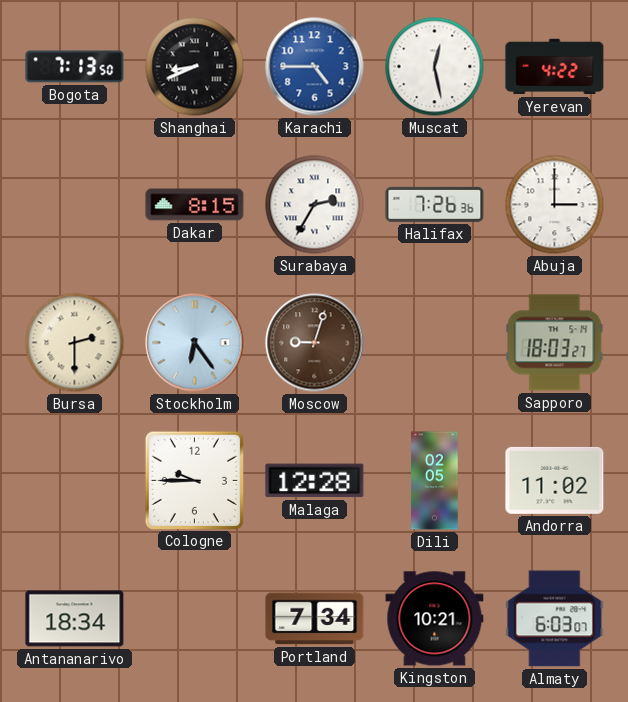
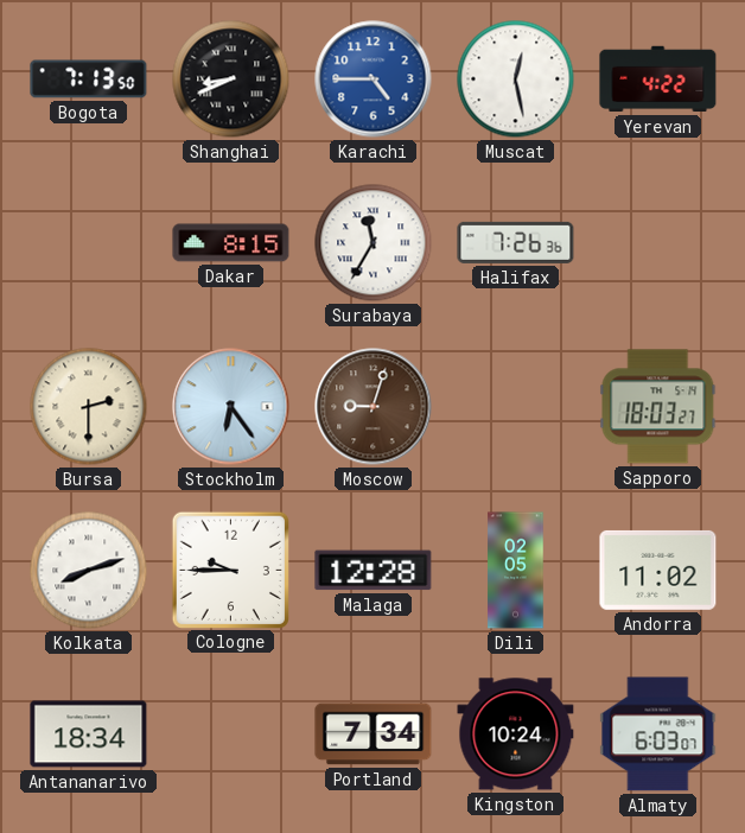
Surabaya: 2:35 -> 11:35 (374, 243)
Abuja: 3:00 -> none (555, 205)
Kolkata: none -> 8:12 (89, 571)
Kingston: 10:21 -> 10:24 (516, 735)
